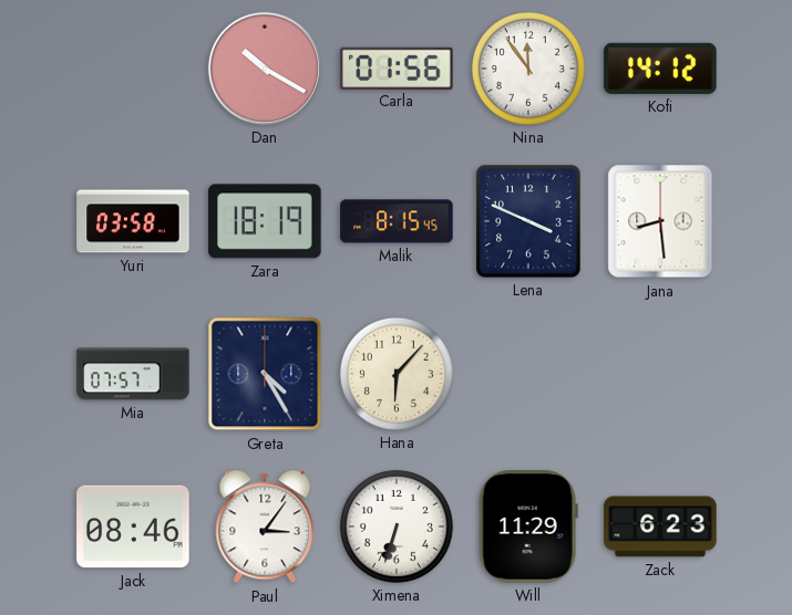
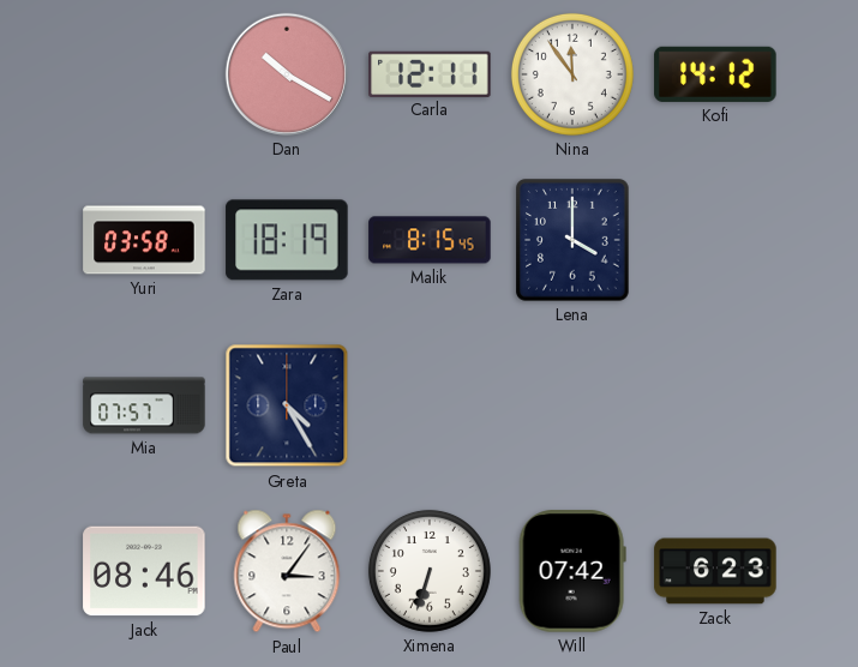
Carla: 01:56 -> 12:11 (430, 73)
Lena: 3:49 -> 4:00 (572, 240)
Jana: 8:29 -> none (660, 221)
Hana: 6:07 -> none (397, 374)
Will: 11:29 -> 07:42 (572, 571)
